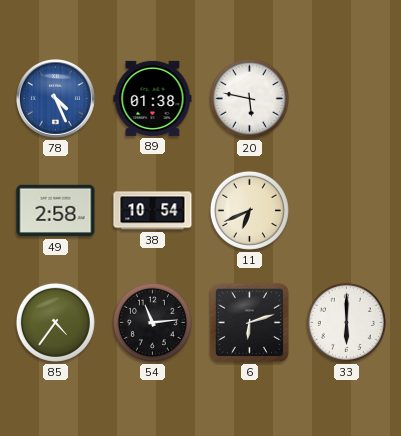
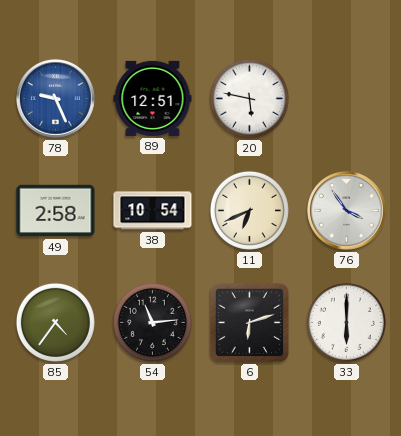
78: 4:26 -> 9:26 (56, 99)
89: 01:38 -> 12:51 (153, 98)
76: none -> 3:54 (347, 211)
